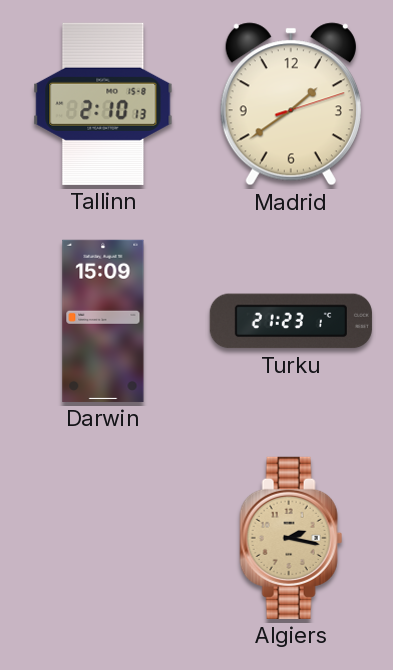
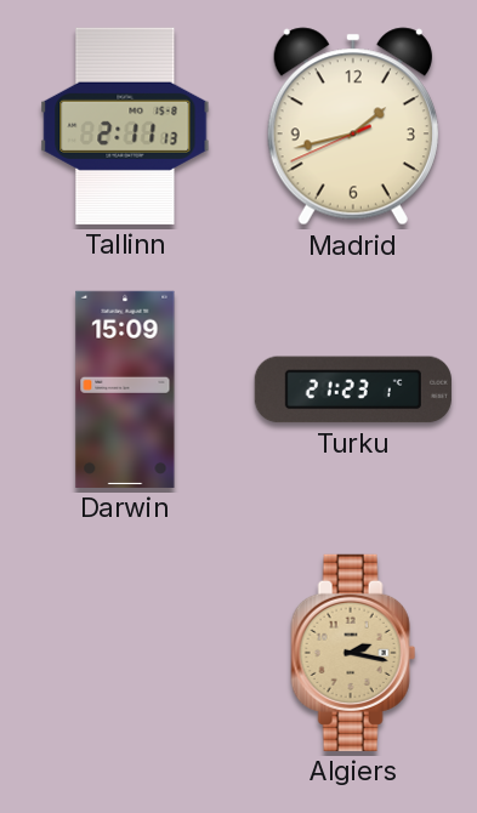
Tallinn: 2:10 -> 2:11 (125, 126)
Madrid: 1:39 -> 1:42 (353, 126)
